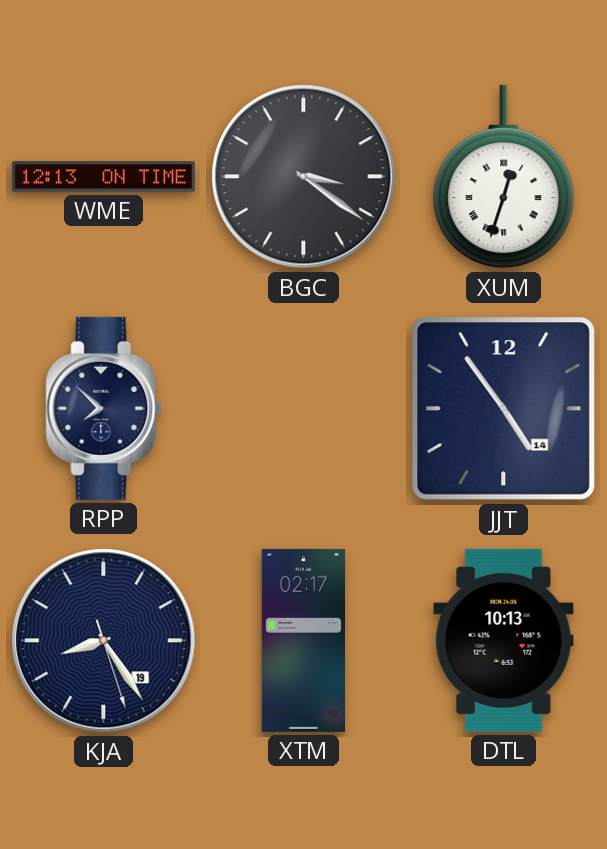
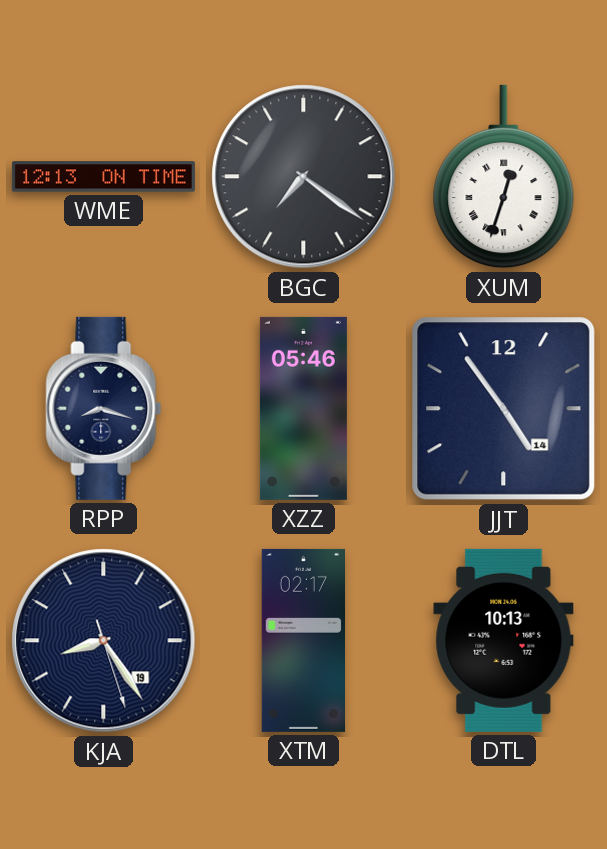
BGC: 3:21 -> 7:21 (304, 177)
RPP: 7:52 -> 8:18 (104, 408)
XZZ: none -> 05:46 (303, 408)
